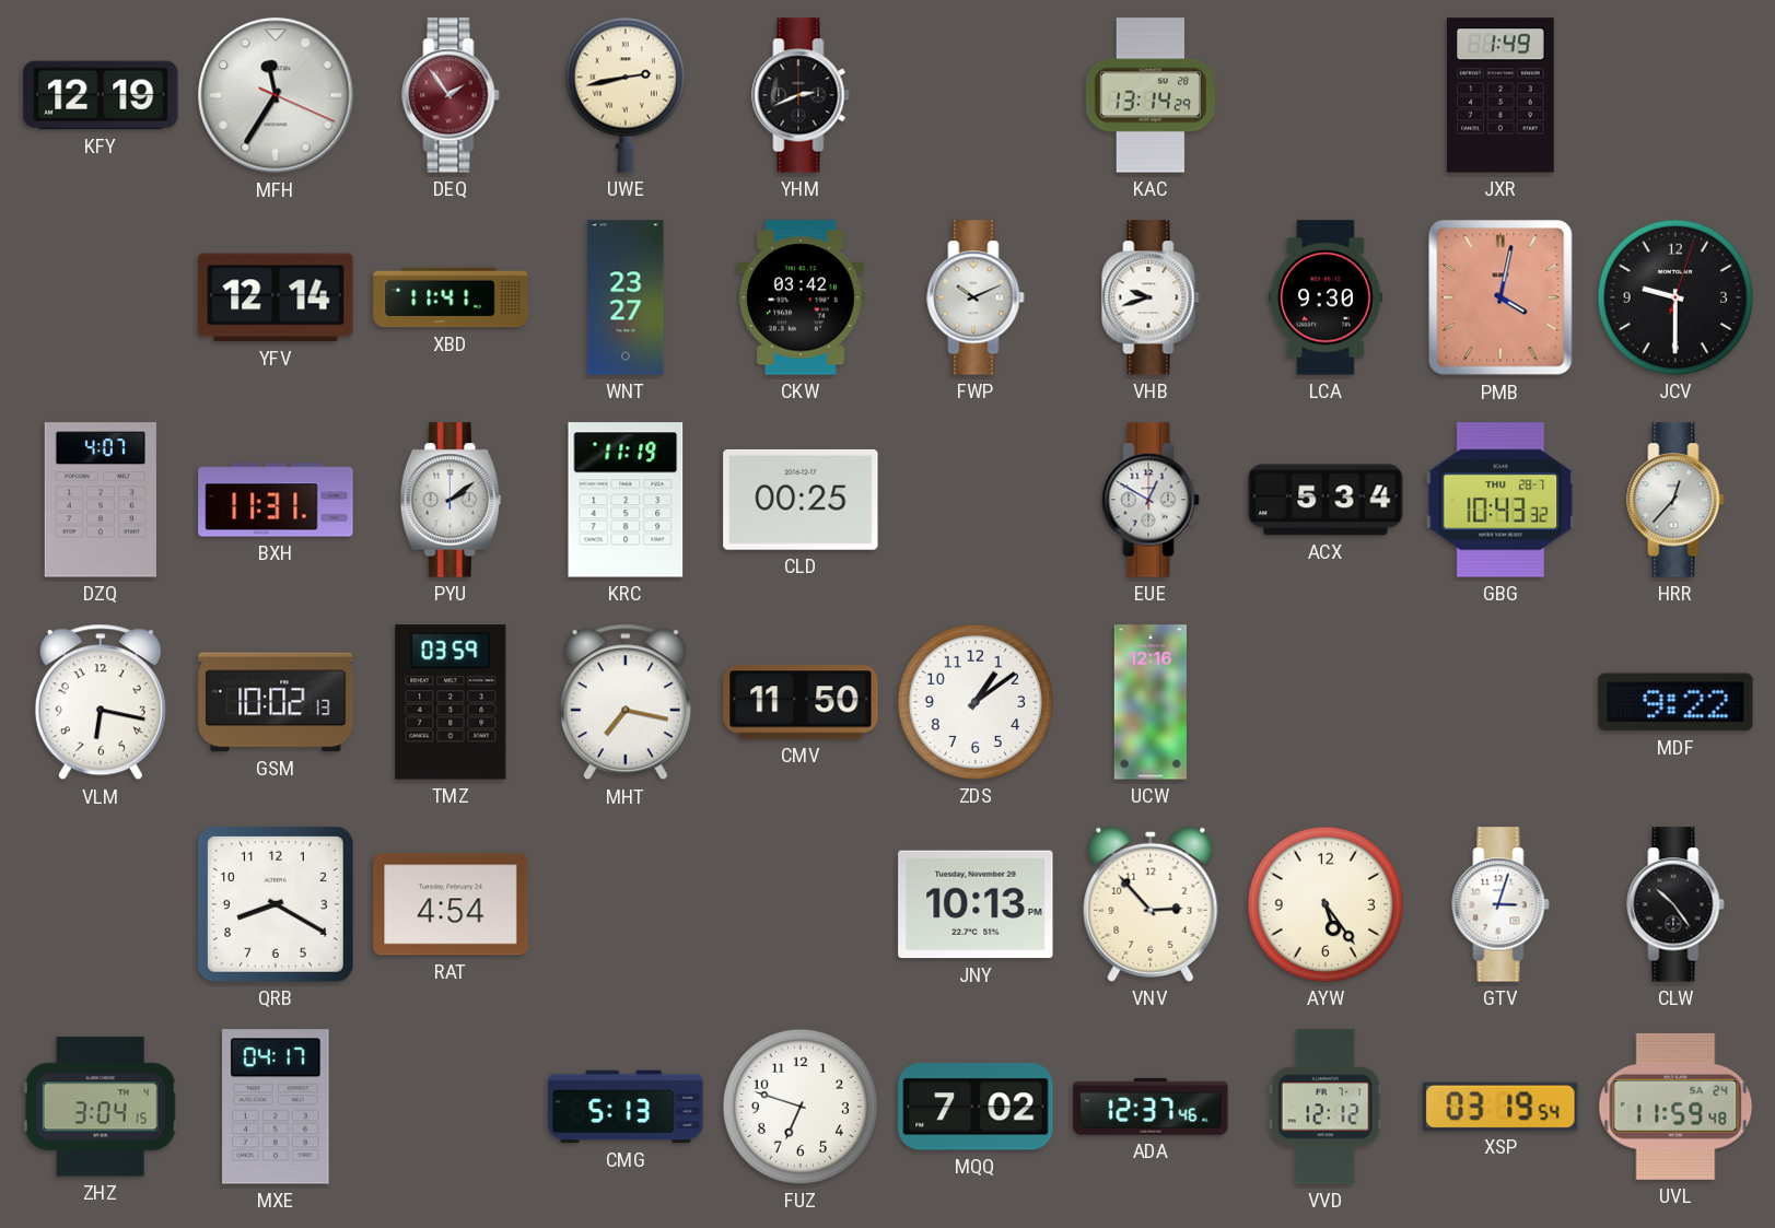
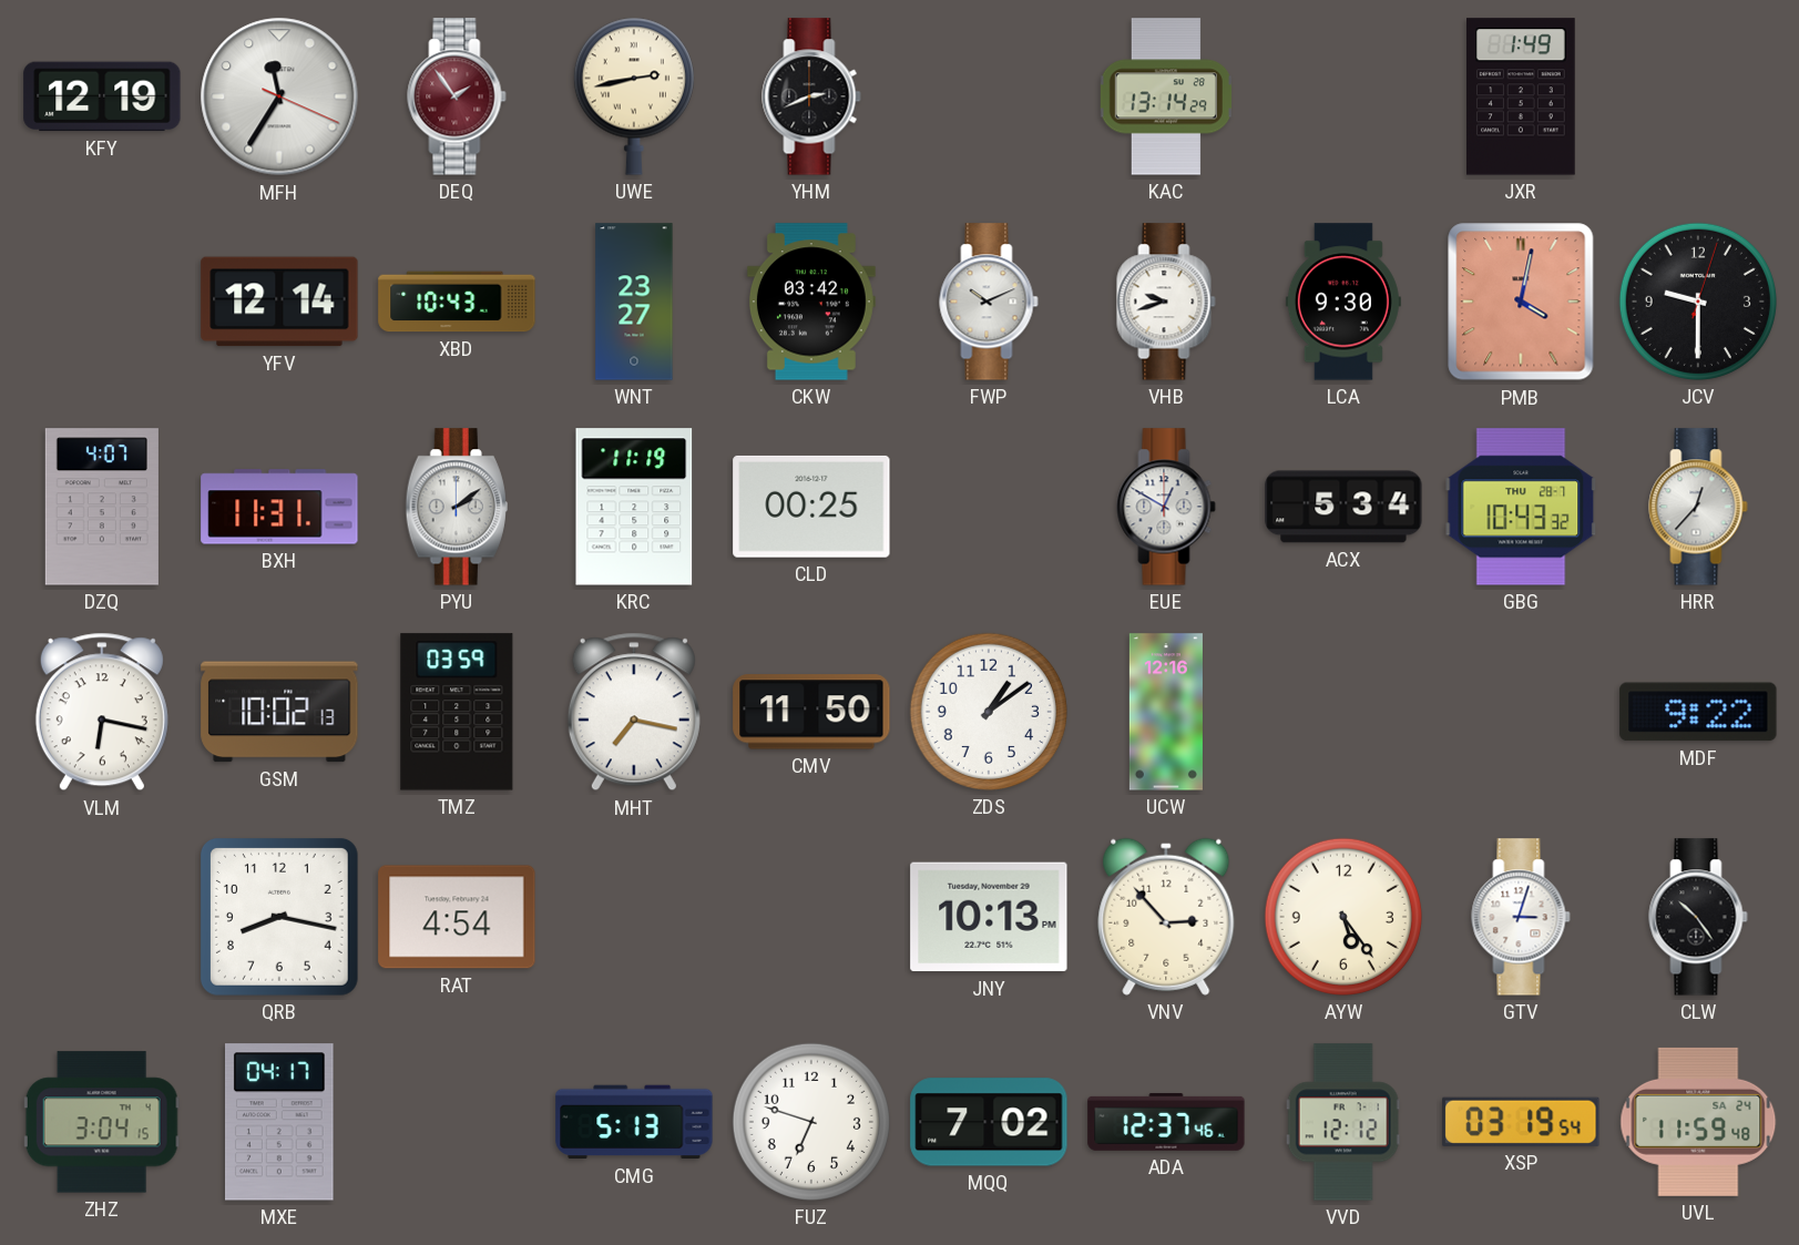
XBD: 11:41 -> 10:43 (457, 302)
QRB: 8:20 -> 8:17 (279, 917)
